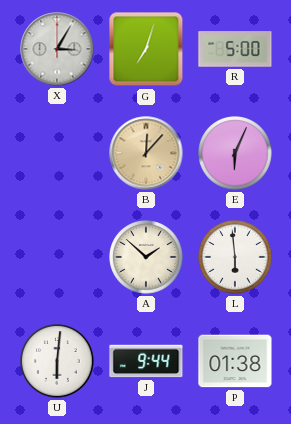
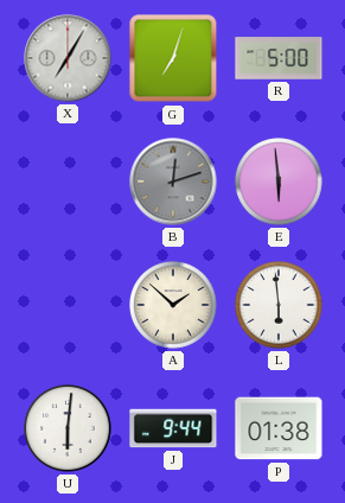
X: 3:05 -> 7:05 (68, 58)
B: 12:07 -> 12:12 (173, 182)
B dial: champagne -> grey (173, 182)
E: 6:04 -> 5:59 (279, 182)
